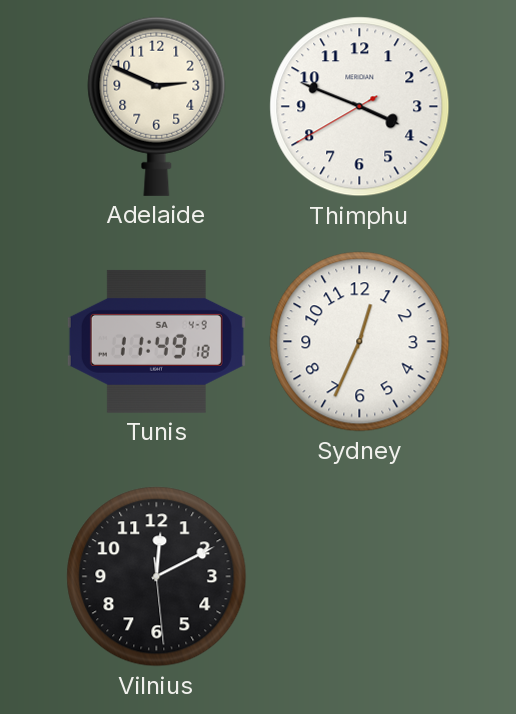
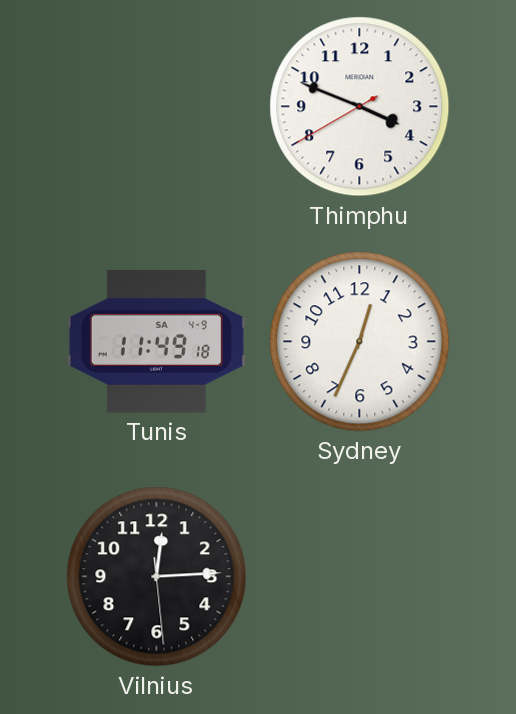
Adelaide: 2:49 -> none (157, 106)
Vilnius: 12:10 -> 12:14 (157, 577)
